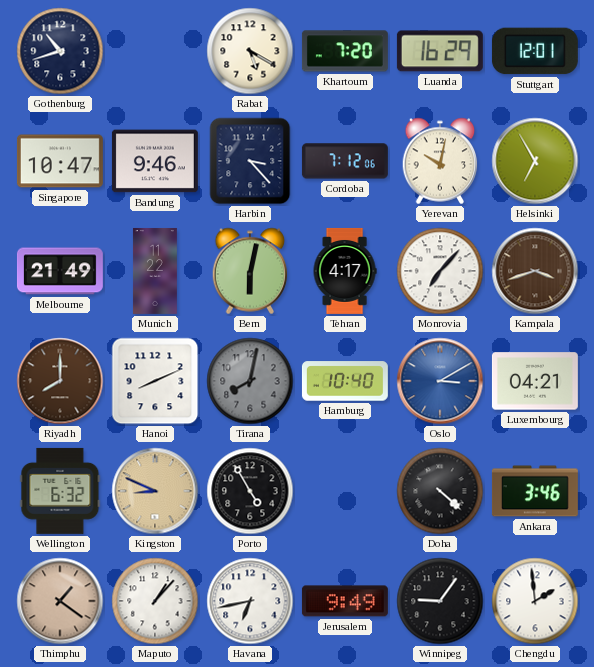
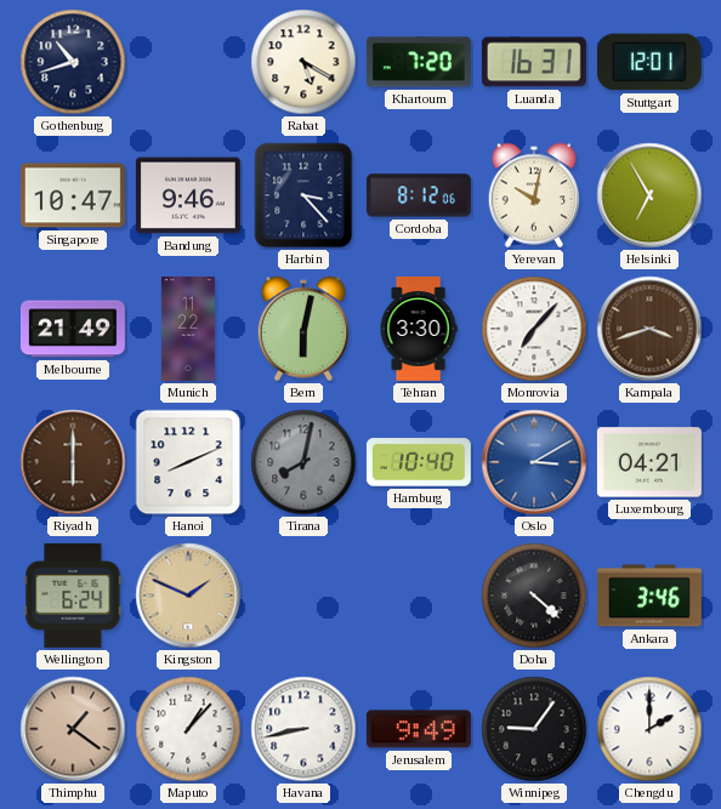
Luanda: 16:29 -> 16:31 (534, 62)
Cordoba: 7:12 -> 8:12 (419, 195)
Tehran: 4:17 -> 3:30 (419, 329)
Riyadh: 8:00 -> 6:00 (73, 462)
Wellington: 6:32 -> 6:24 (73, 596)
Kingston: 8:49 -> 1:49 (188, 596)
Porto: 4:55 -> none (250, 491)
Havana: 6:43 -> 8:43 (303, 729)
Chengdu: 1:59 -> 2:00 (649, 729)
